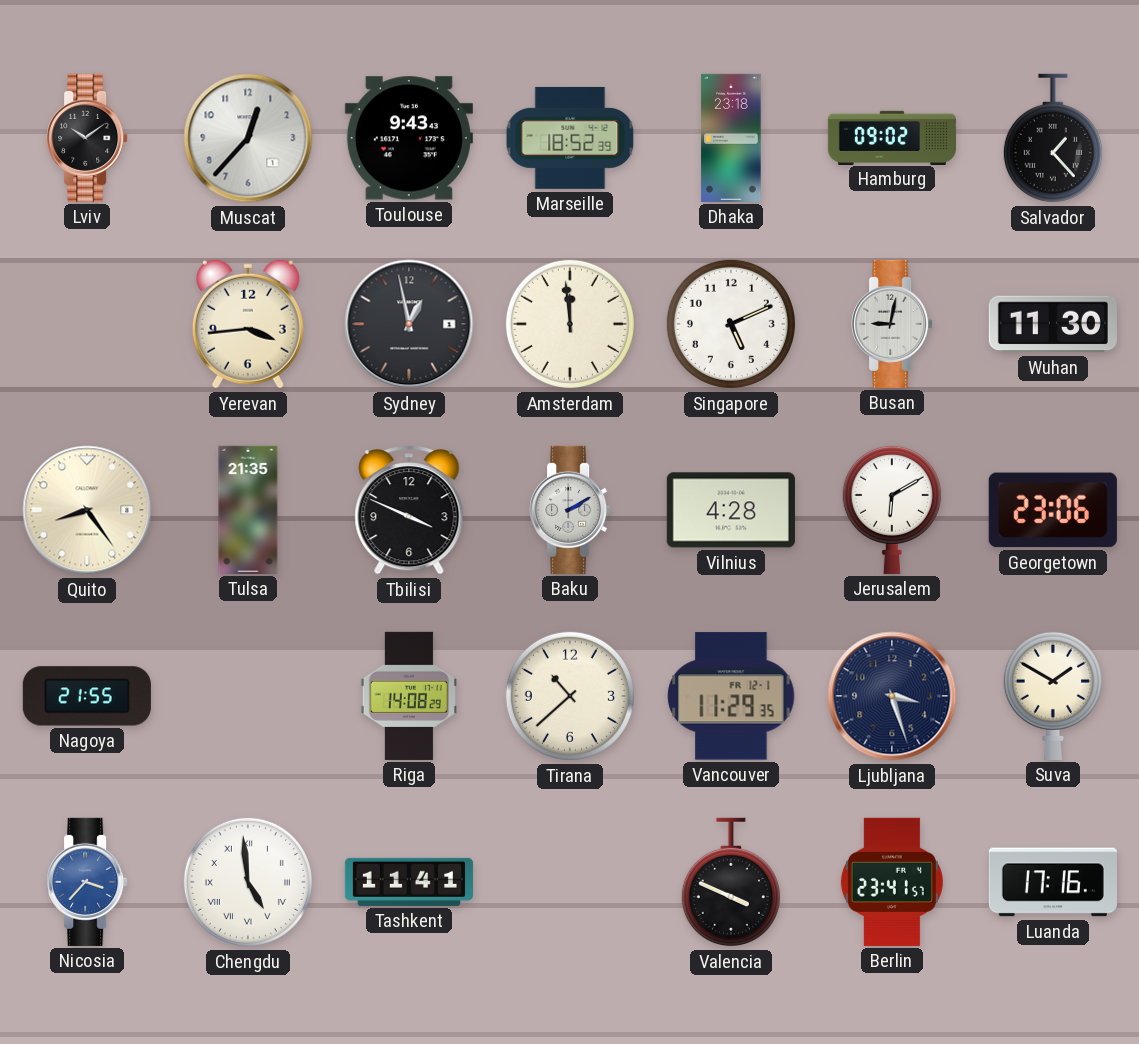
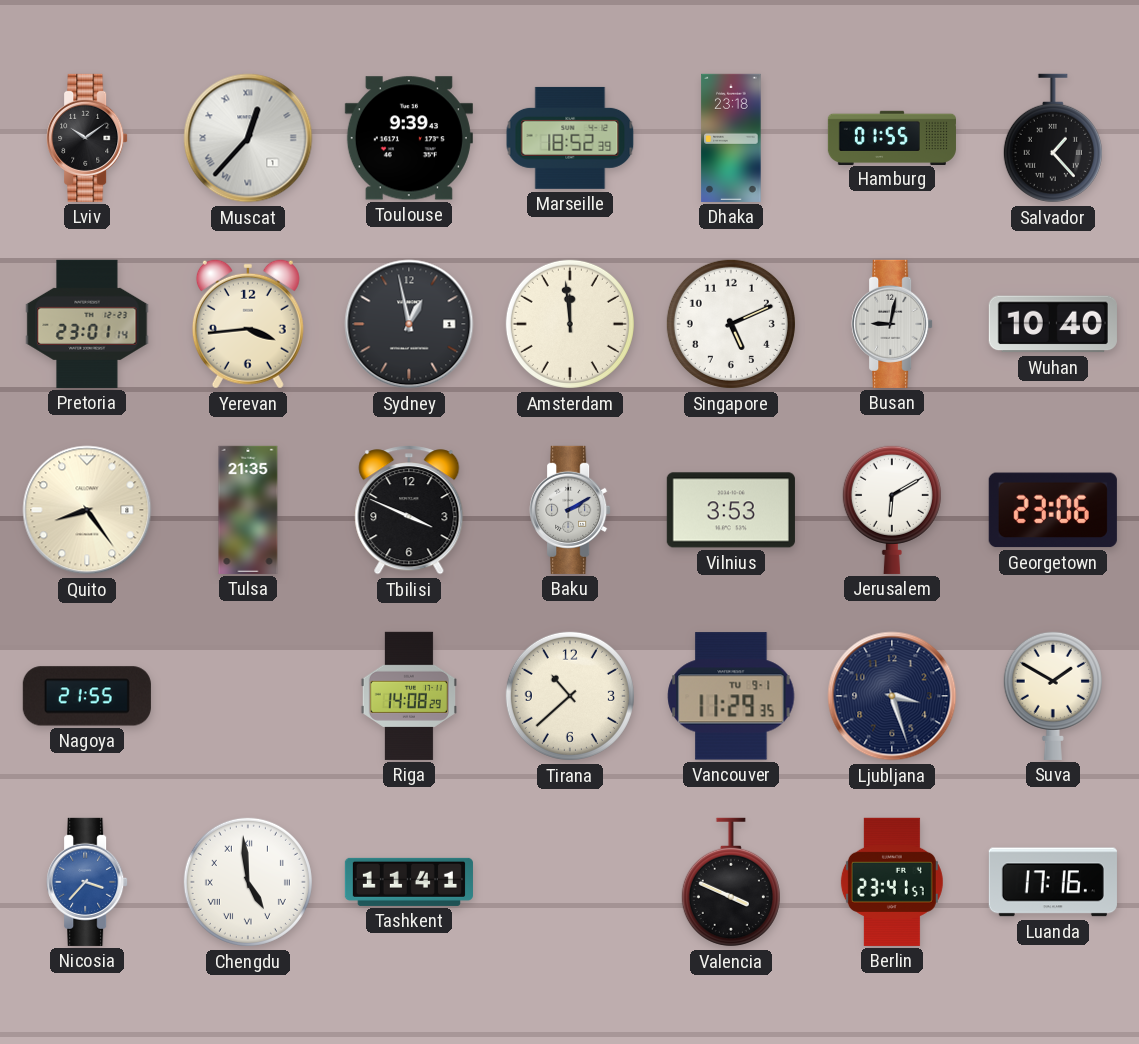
Muscat numerals: Arabic -> Roman (248, 138)
Toulouse: 9:43 -> 9:39 (409, 138)
Hamburg: 09:02 -> 01:55 (892, 137)
Pretoria: none -> 23:01 (87, 324)
Wuhan: 11:30 -> 10:40 (1053, 324)
Vilnius: 4:28 -> 3:53 (731, 510)
Vancouver date: FR 12-1 -> TU 9-1 (731, 696)
